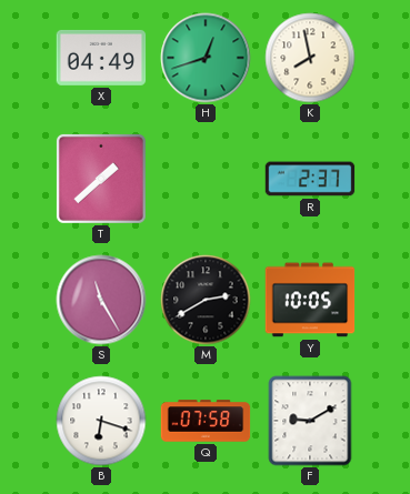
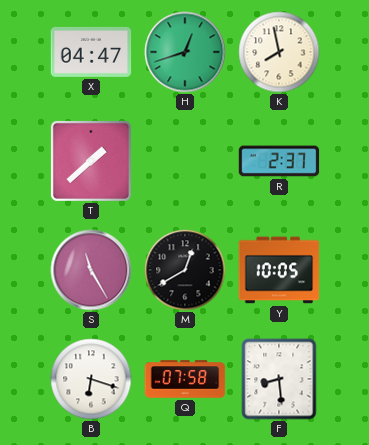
X: 04:49 -> 04:47 (91, 52)
M: 2:40 -> 12:40 (185, 270)
F: 9:10 -> 8:29 (279, 379)
